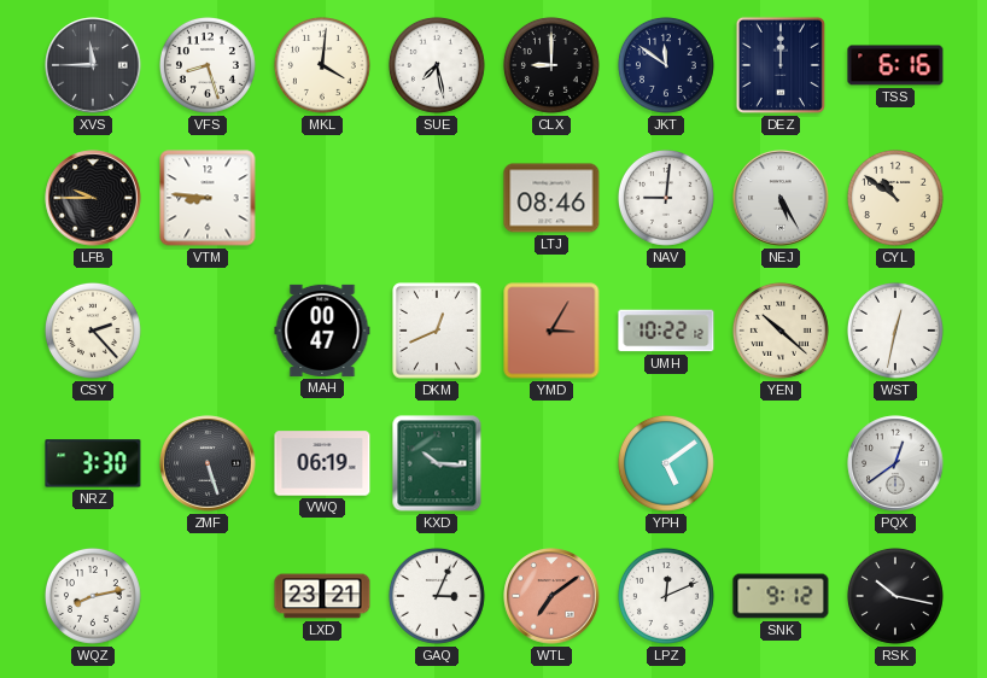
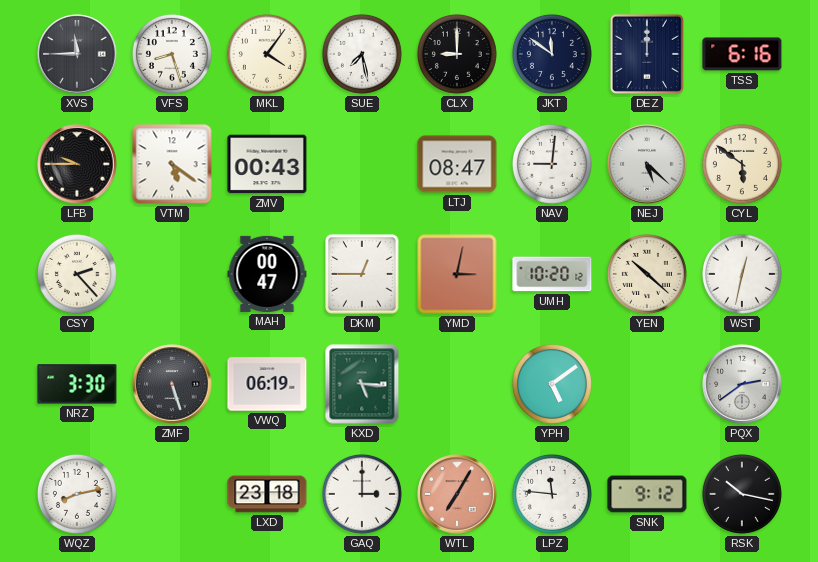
MKL: 4:01 -> 4:06 (267, 54)
VTM: 8:46 -> 5:21 (172, 164)
ZMV: none -> 00:43 (267, 164)
LTJ: 08:46 -> 08:47 (457, 164)
NEJ: 5:25 -> 5:22 (647, 164)
CYL: 10:51 -> 5:51 (742, 164)
DKM: 12:41 -> 12:45 (362, 274)
YMD: 3:05 -> 3:02 (457, 274)
UMH: 10:22 -> 10:20 (552, 274)
KXD: 10:16 -> 5:16 (362, 384)
PQX: 12:39 -> 2:39 (742, 384)
LXD: 23:21 -> 23:18 (267, 494)
GAQ: 3:04 -> 3:00 (362, 494)
WTL: 7:09 -> 7:05 (457, 494)
LPZ: 12:11 -> 11:46 (552, 494)
